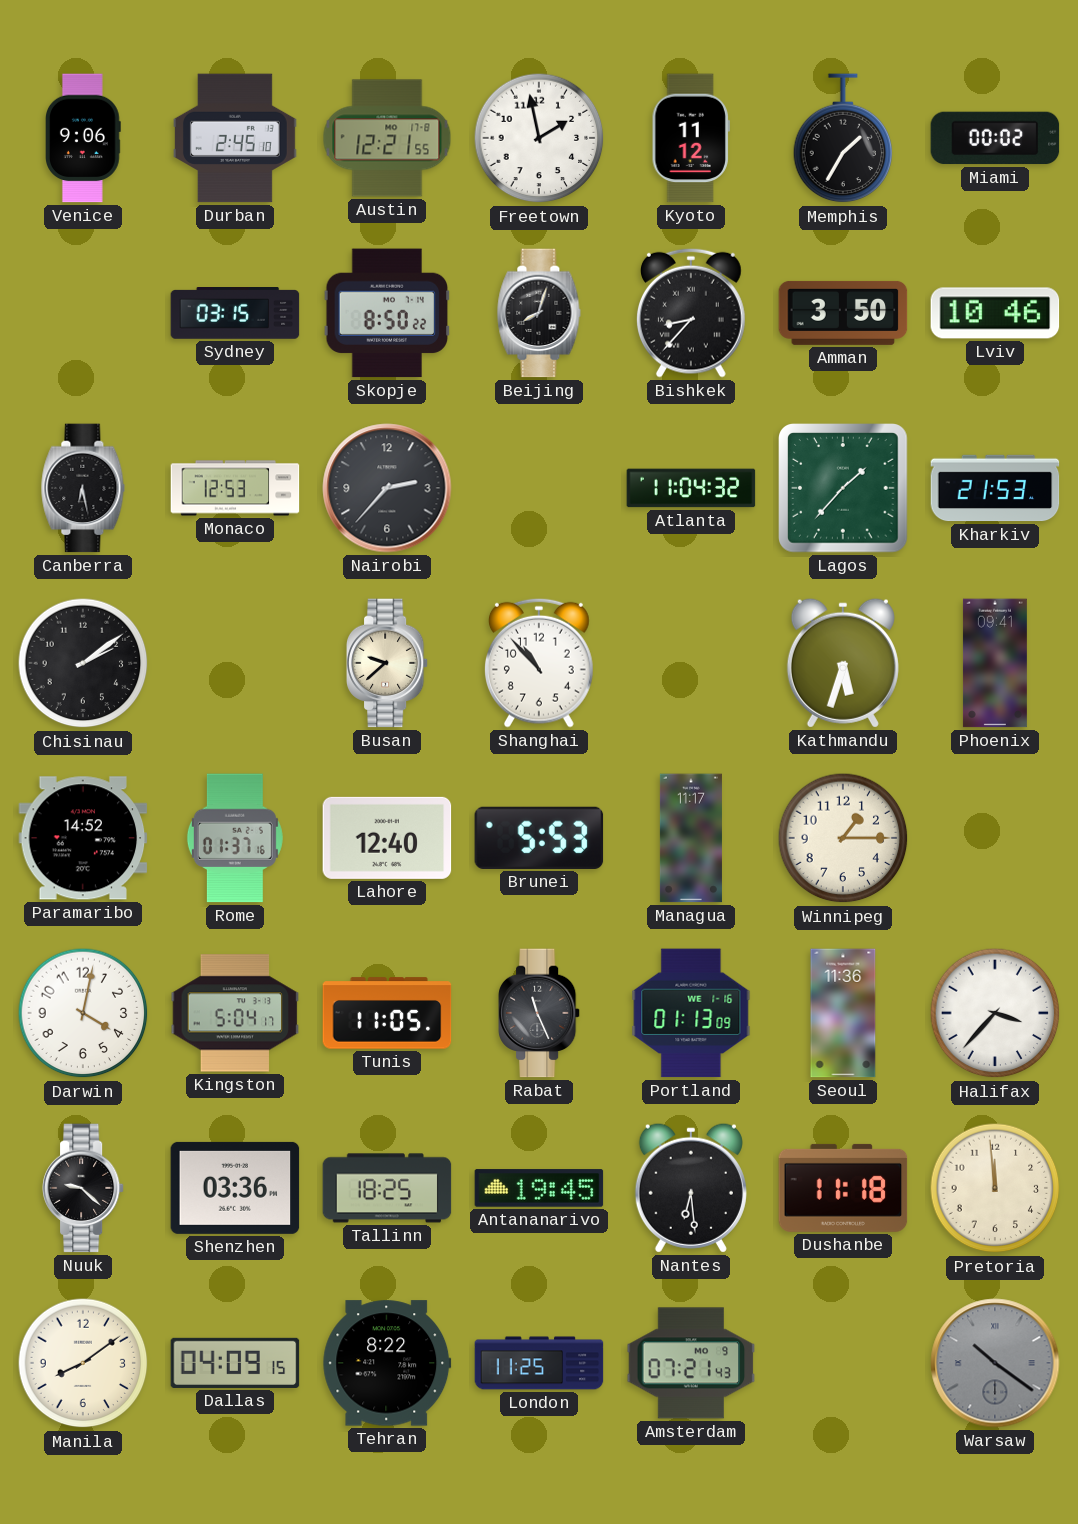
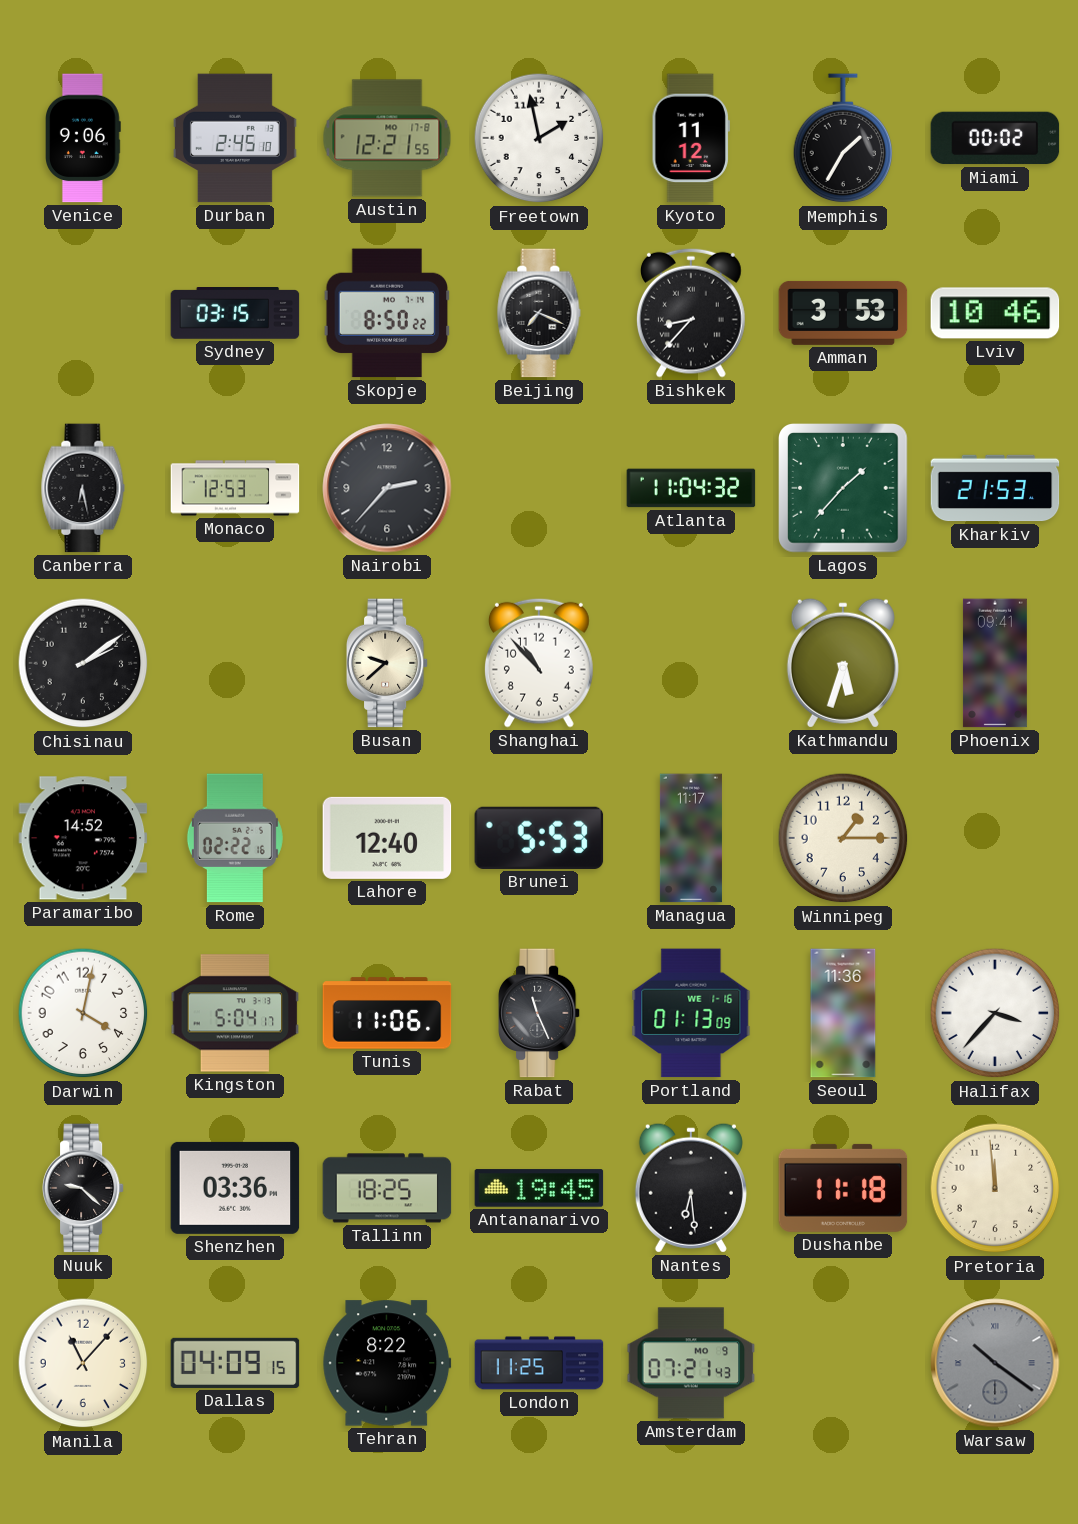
Beijing: 8:03 -> 7:19 (539, 313)
Amman: 3:50 -> 3:53 (843, 313)
Rome: 01:37 -> 02:22 (235, 838)
Tunis: 11:05 -> 11:06 (387, 1013)
Manila: 8:09 -> 11:07 (83, 1363)
